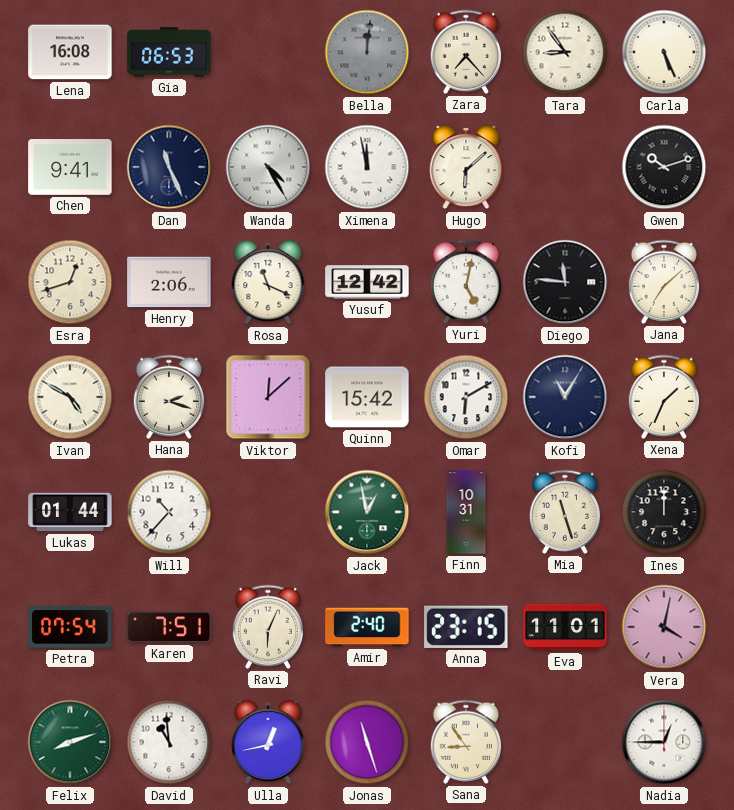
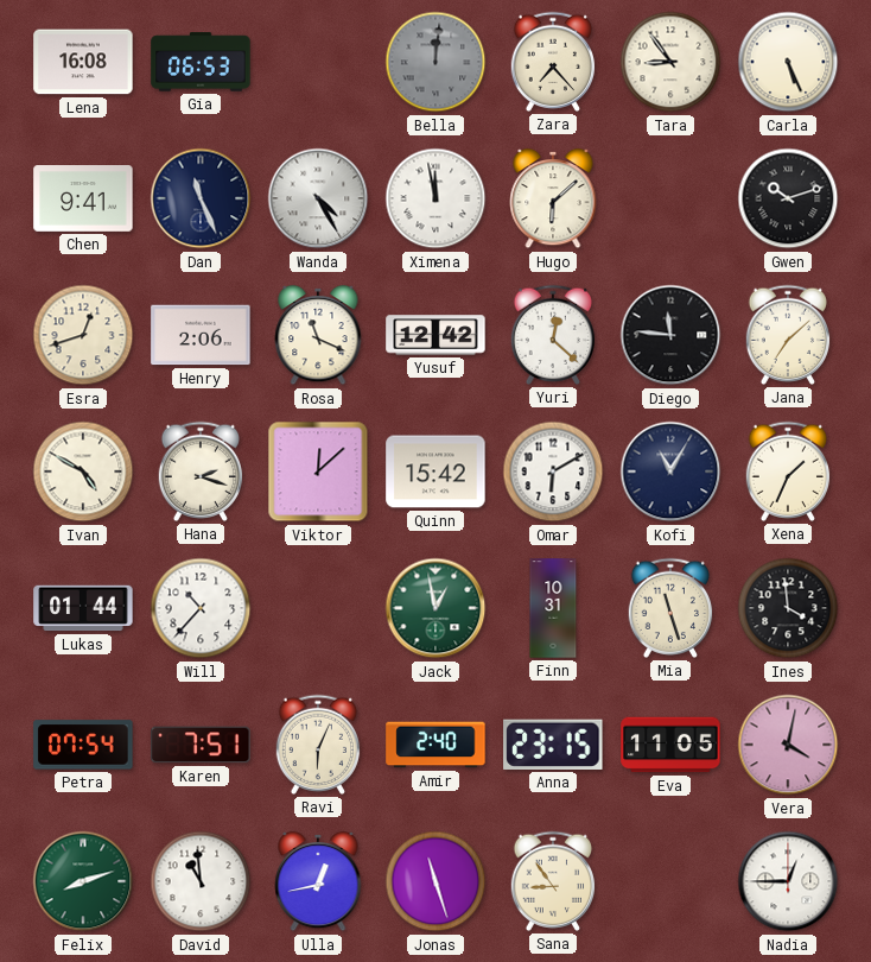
Yuri: 5:02 -> 12:22 (553, 335)
Ines: 12:00 -> 3:59 (788, 608)
Eva: 11:01 -> 11:05 (670, 745)
